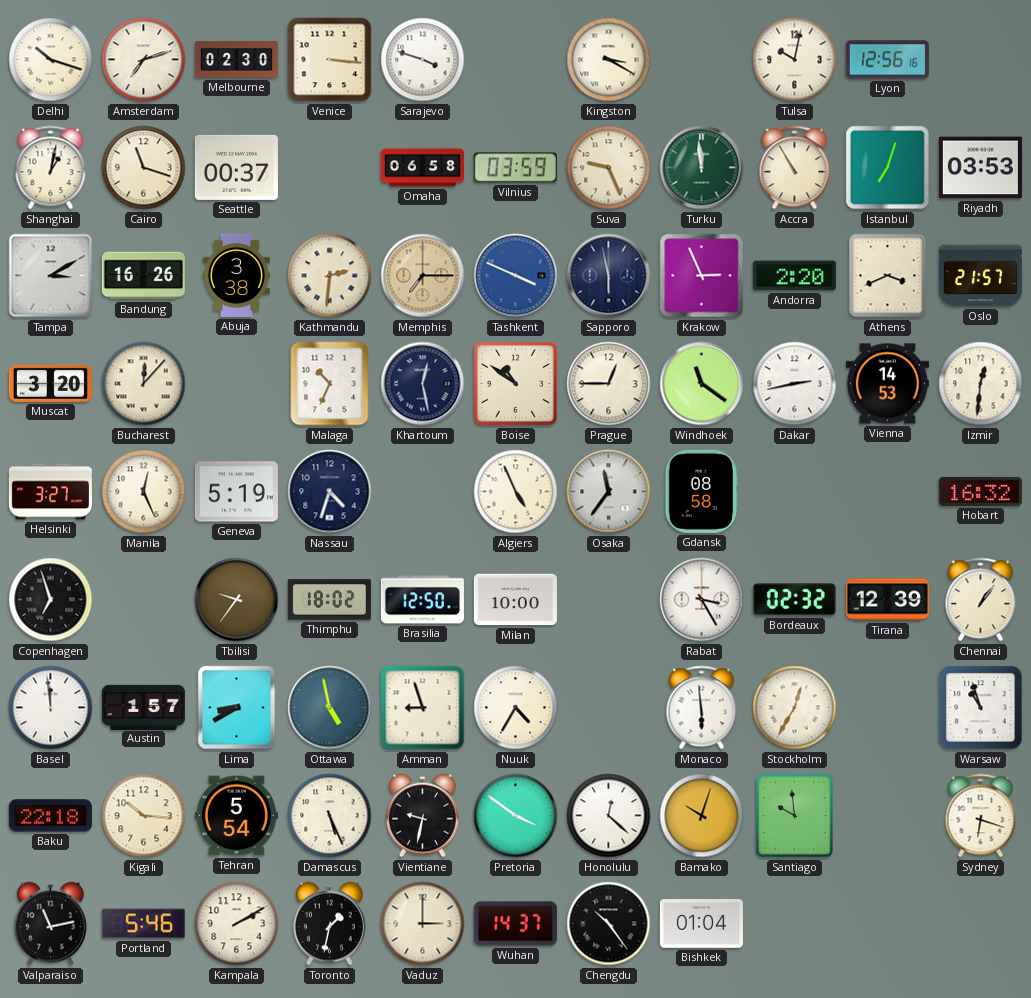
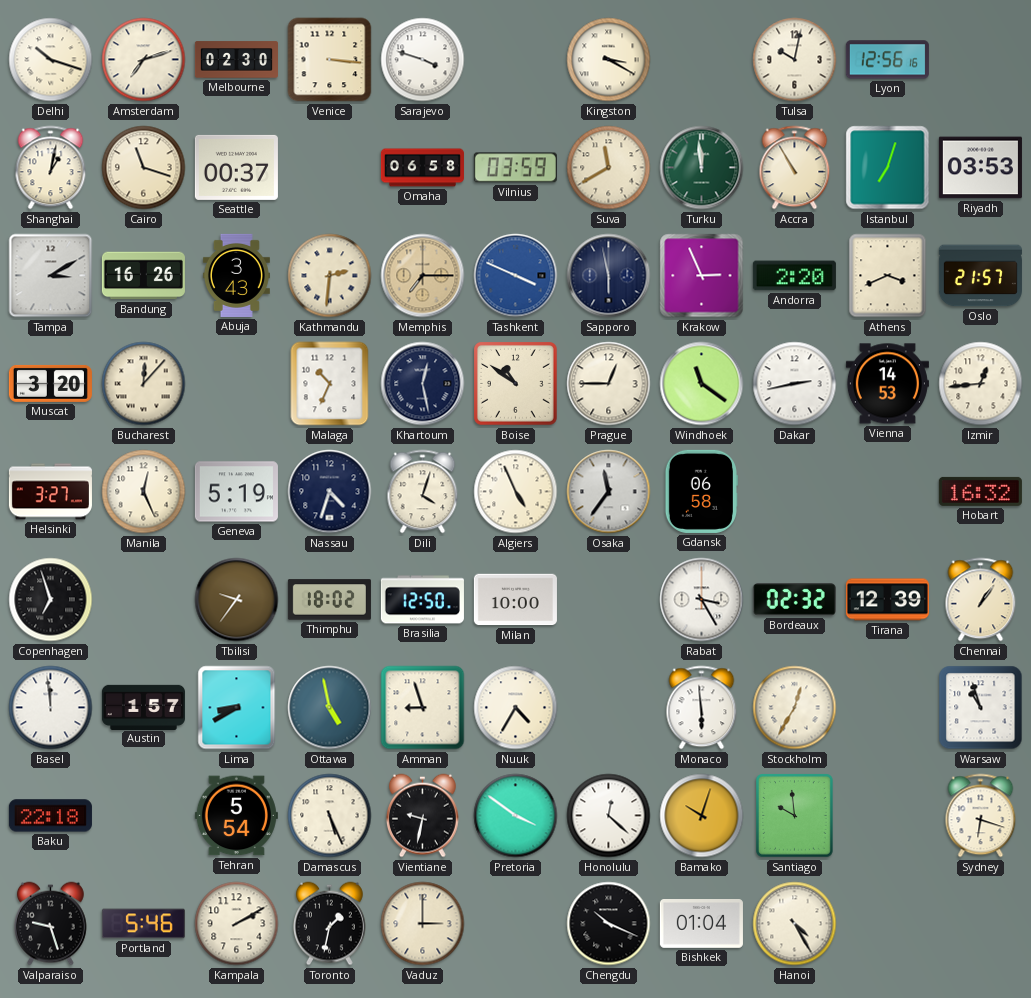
Suva: 9:26 -> 11:40 (609, 168)
Abuja: 3:38 -> 3:43 (236, 275)
Izmir: 12:31 -> 12:44 (981, 384)
Dili: none -> 4:03 (423, 492)
Gdansk: 08:58 -> 06:58 (701, 491)
Kigali: 10:16 -> none (144, 816)
Valparaiso: 11:13 -> 9:27 (50, 924)
Wuhan: 14:37 -> none (515, 924)
Chengdu: 10:24 -> 10:19 (609, 924)
Hanoi: none -> 4:25 (795, 924)
